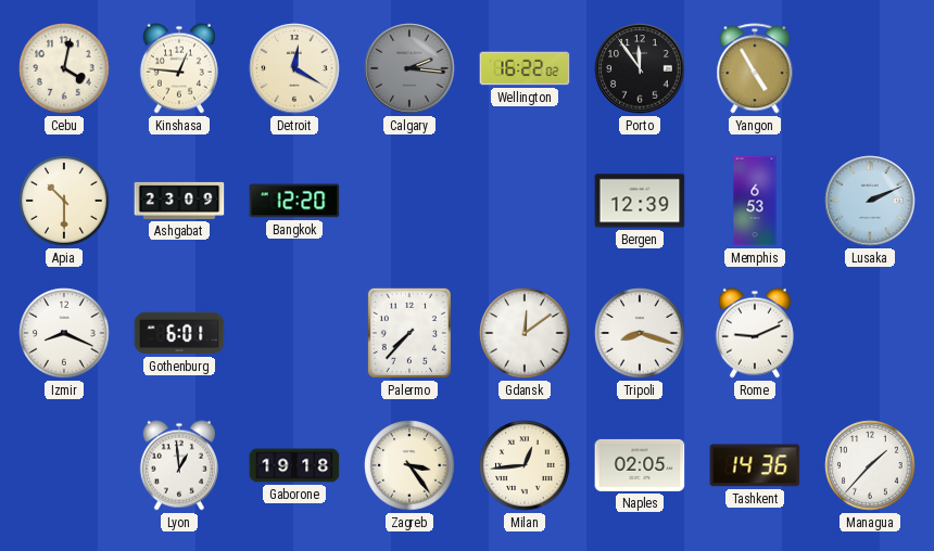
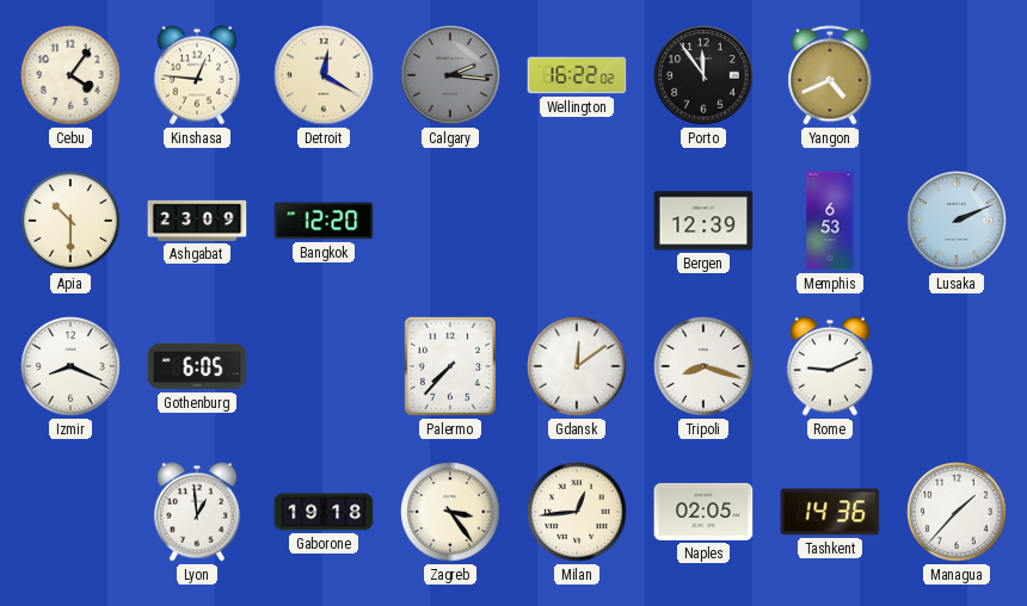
Cebu: 4:02 -> 4:06 (70, 75)
Yangon: 4:55 -> 4:41 (830, 75)
Gothenburg: 6:01 -> 6:05 (197, 366)
